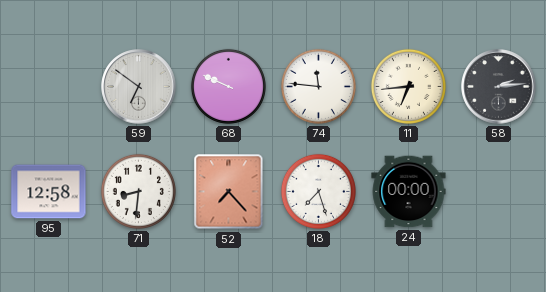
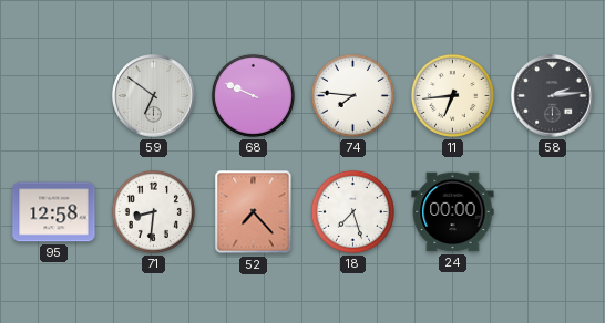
74: 11:46 -> 7:46 (352, 95)
